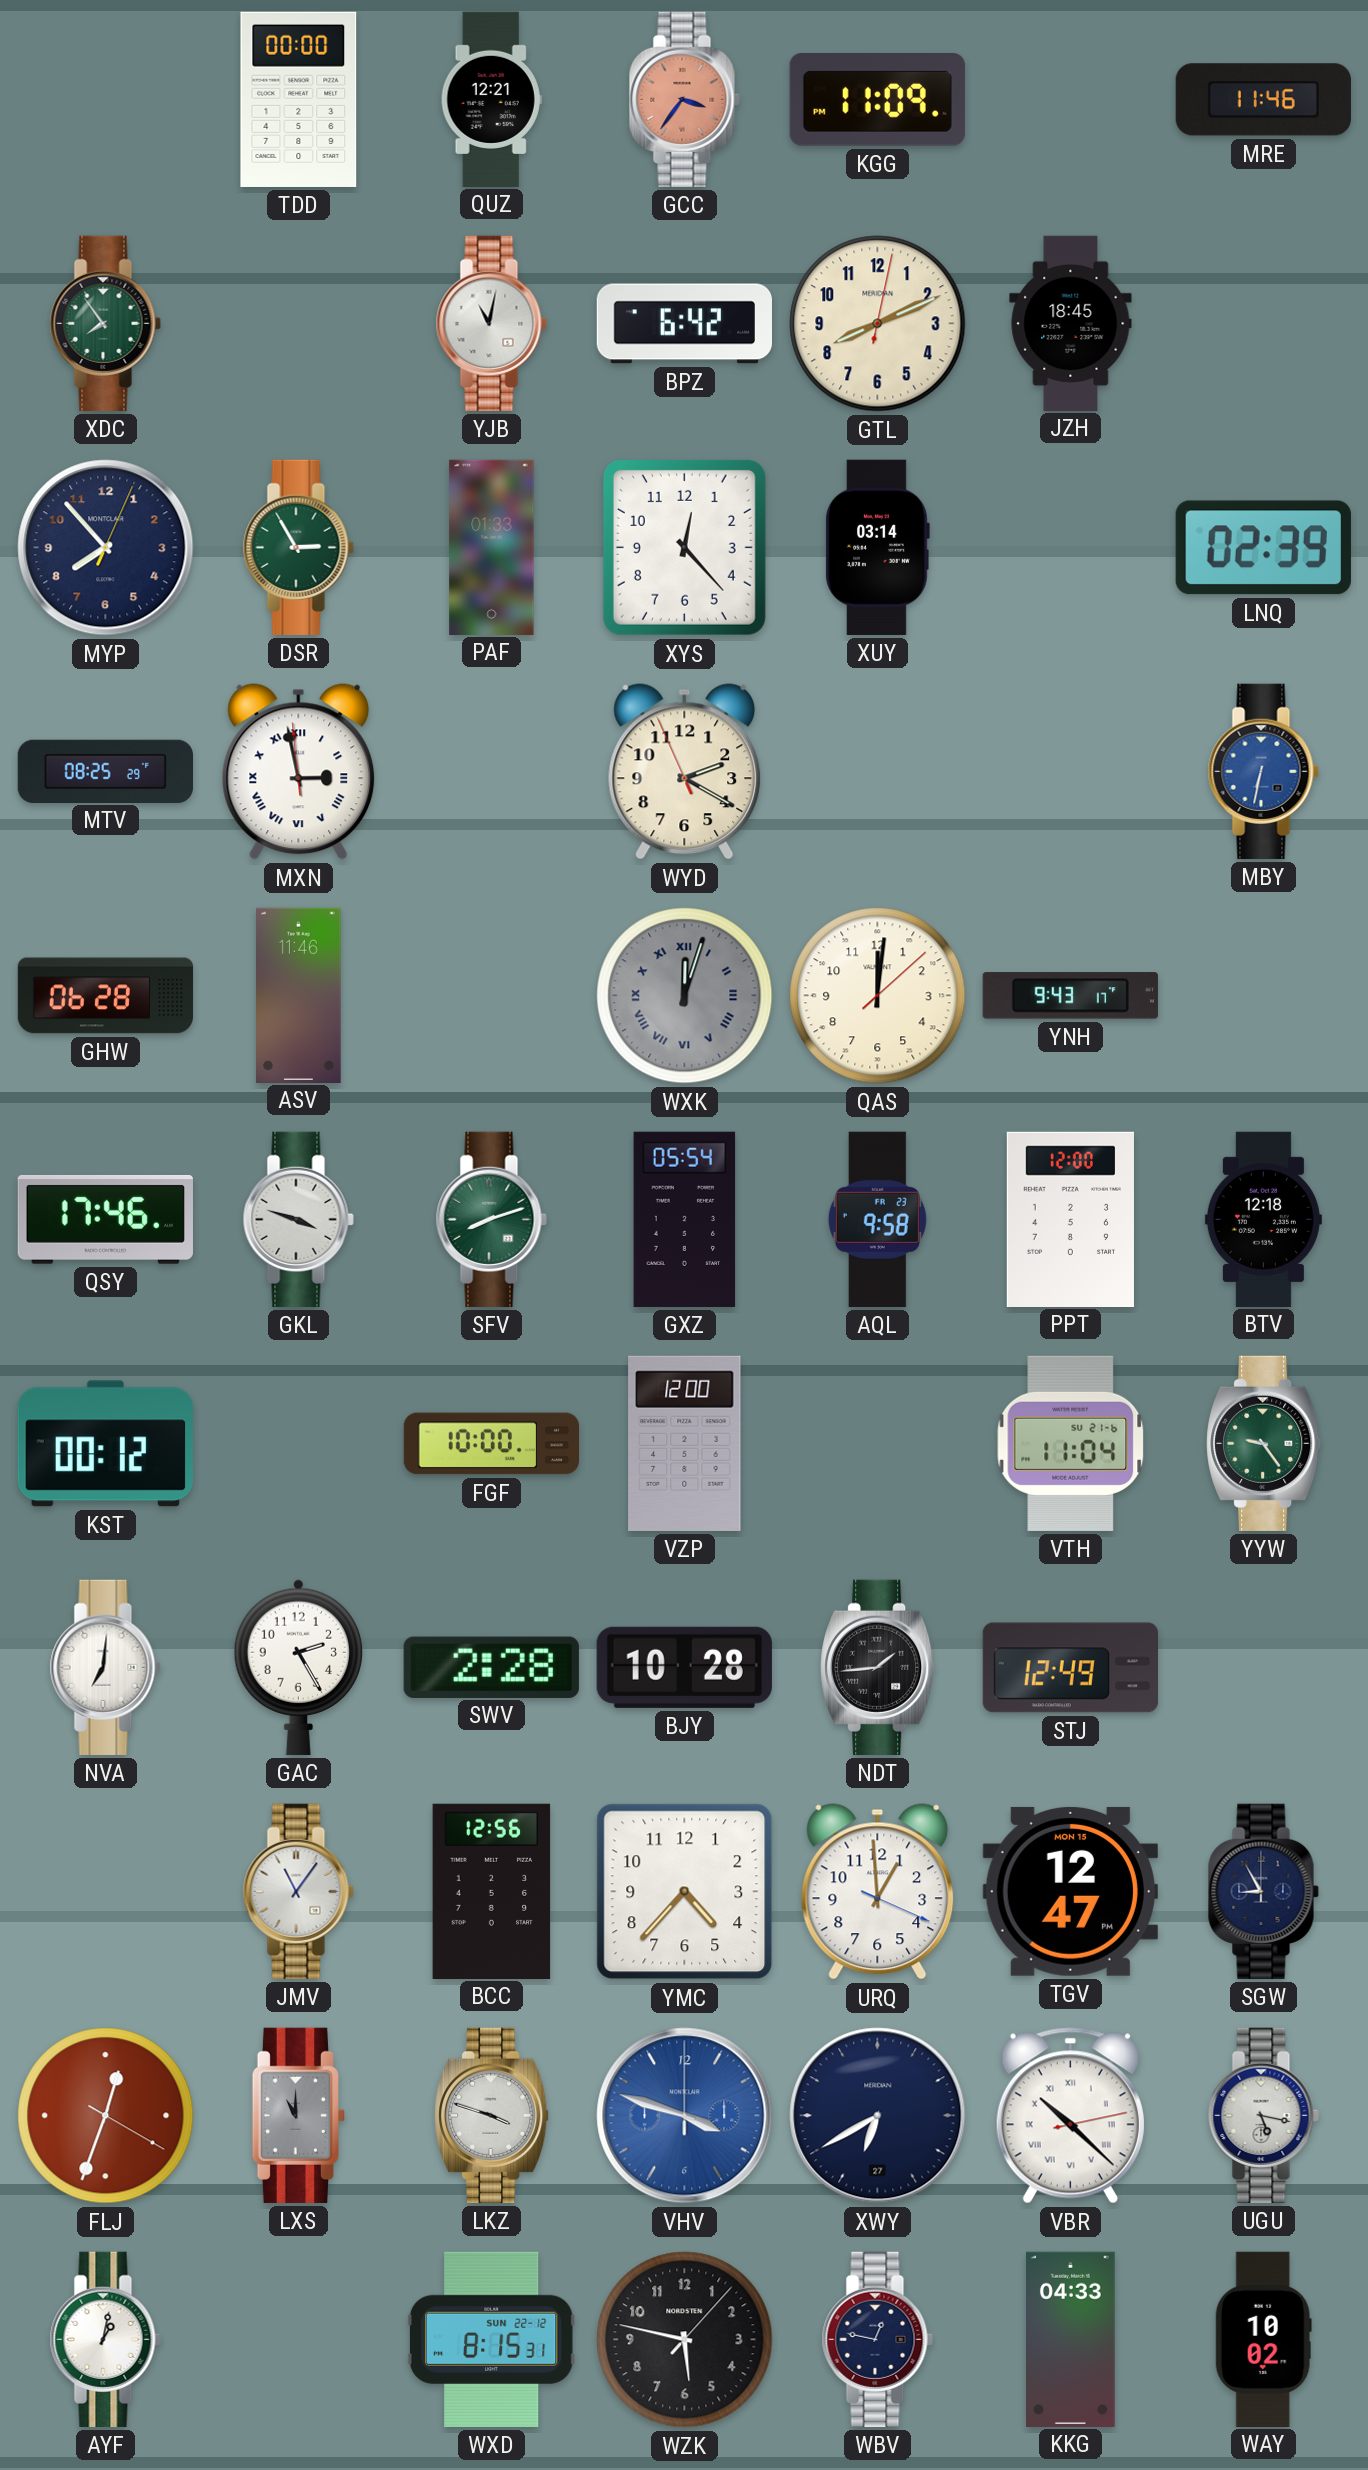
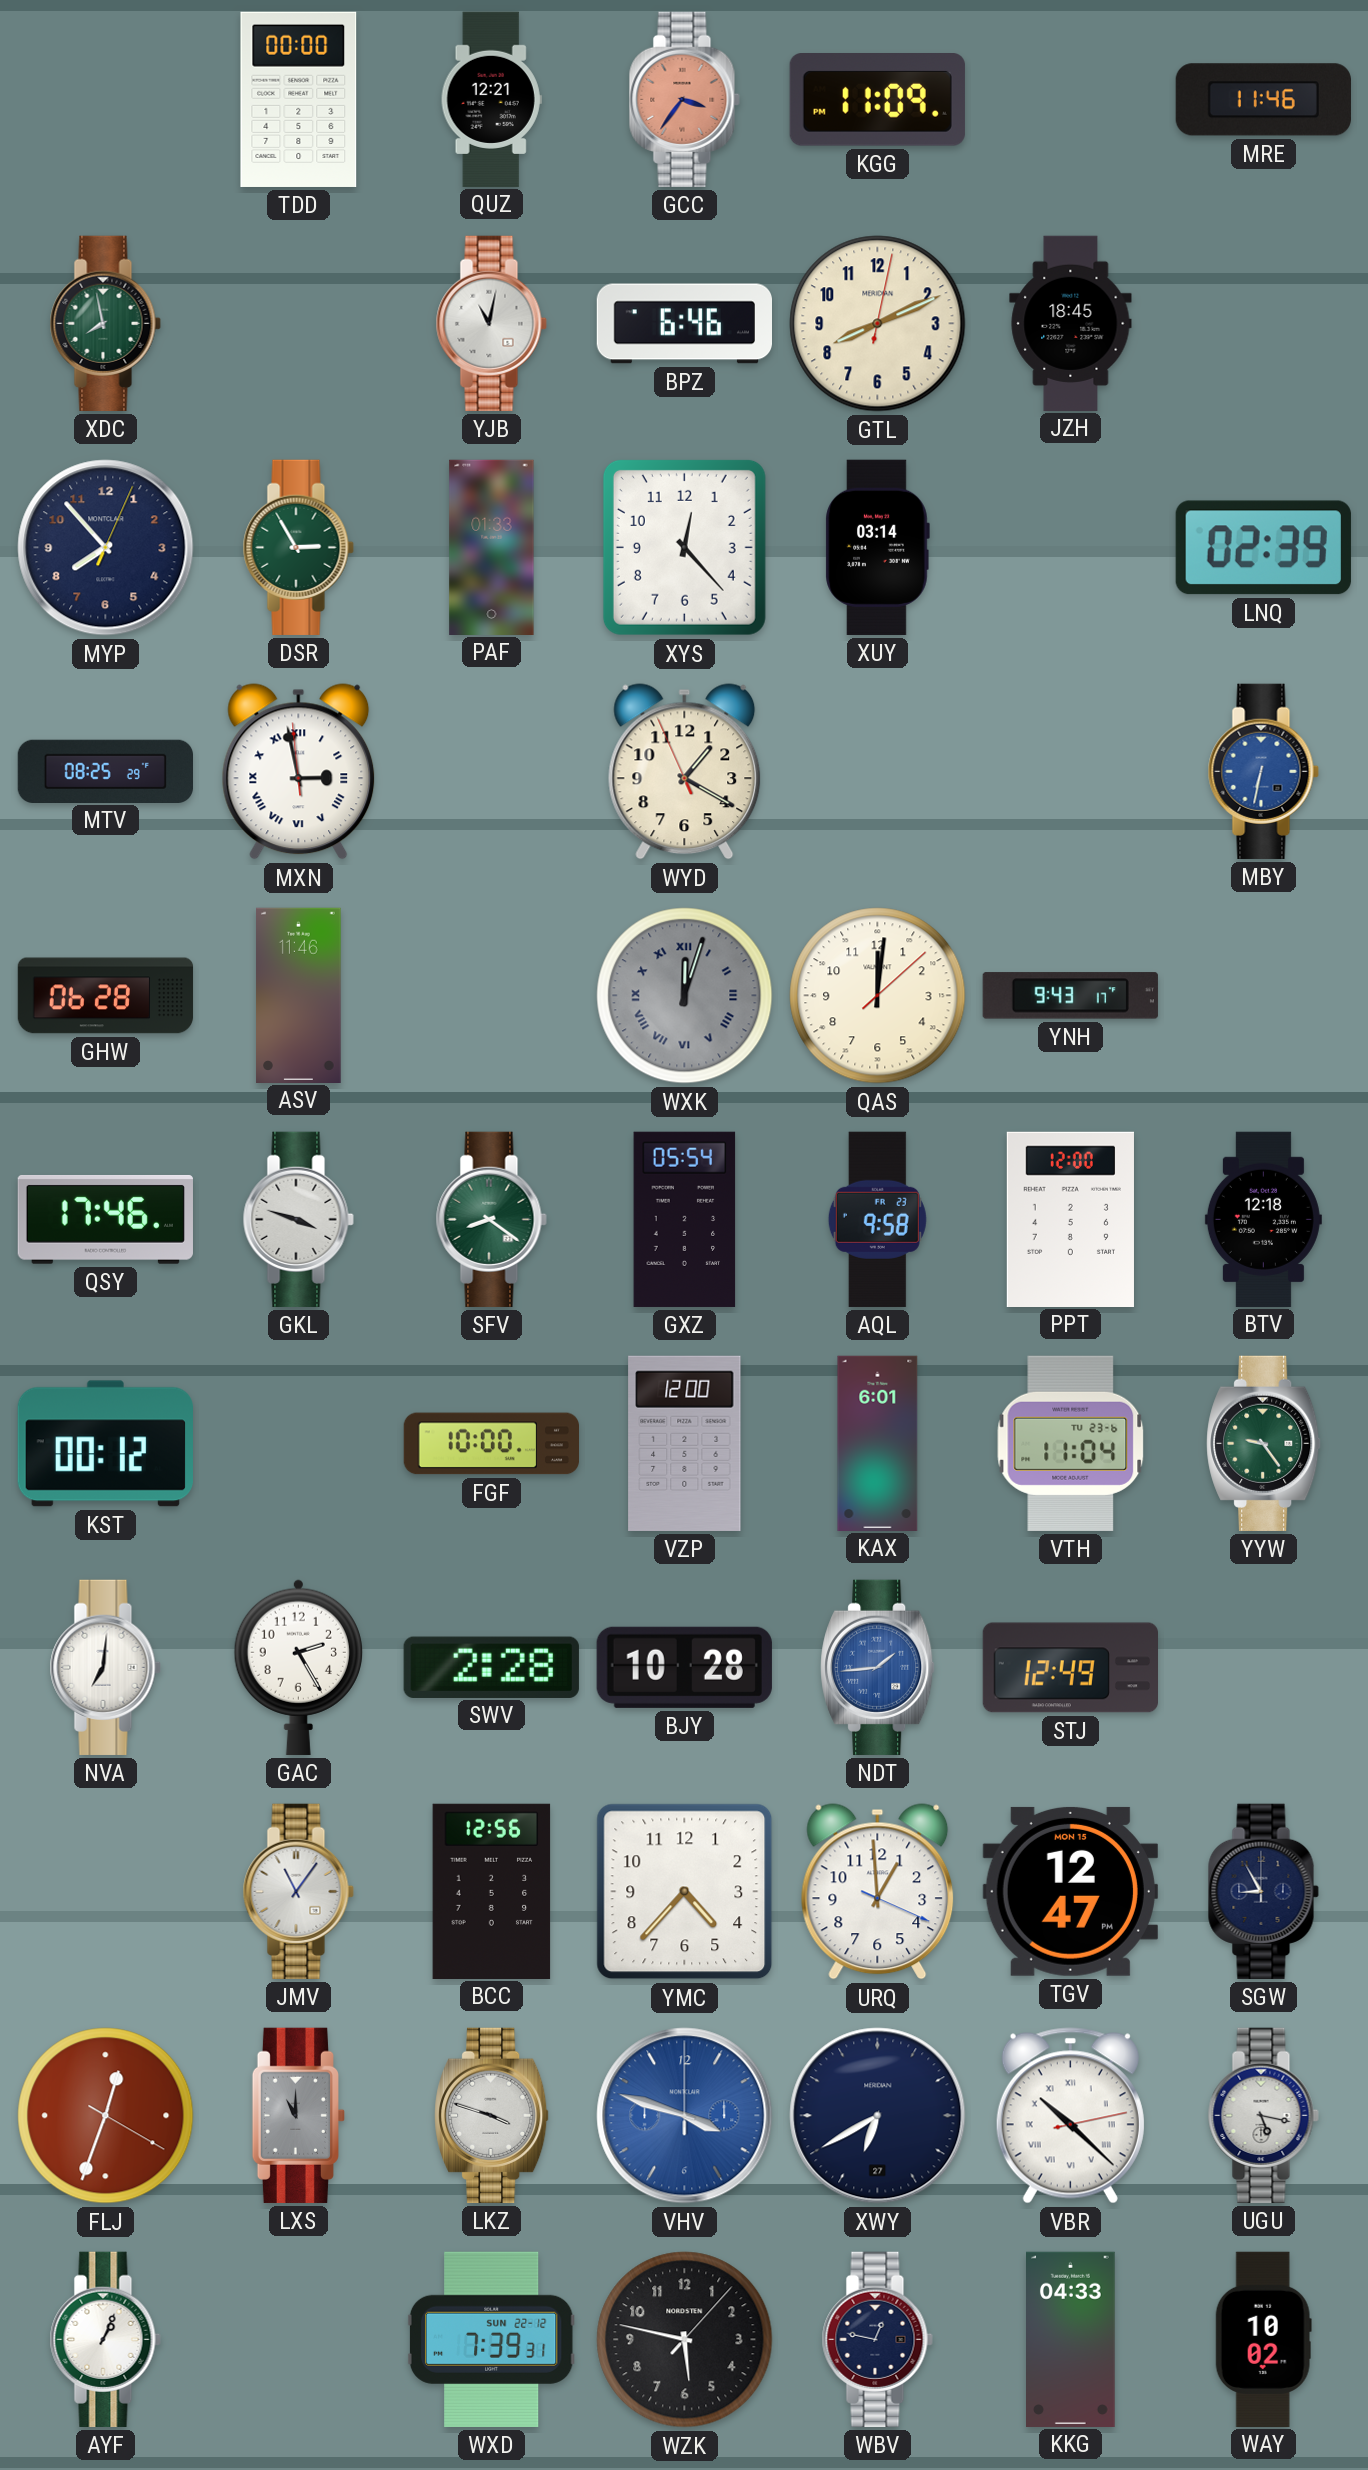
XDC: 7:54 -> 7:58 (105, 323)
BPZ: 6:42 -> 6:46 (684, 324)
WYD: 2:19 -> 1:19 (685, 772)
SFV: 8:12 -> 8:21 (491, 1219)
KAX: none -> 6:01 (878, 1443)
VTH date: SU 21-6 -> TU 23-6 (1071, 1443)
NDT dial: black -> blue (878, 1667)
AYF: 1:02 -> 1:04 (105, 2339)
WXD: 8:15 -> 7:39 (491, 2339)
